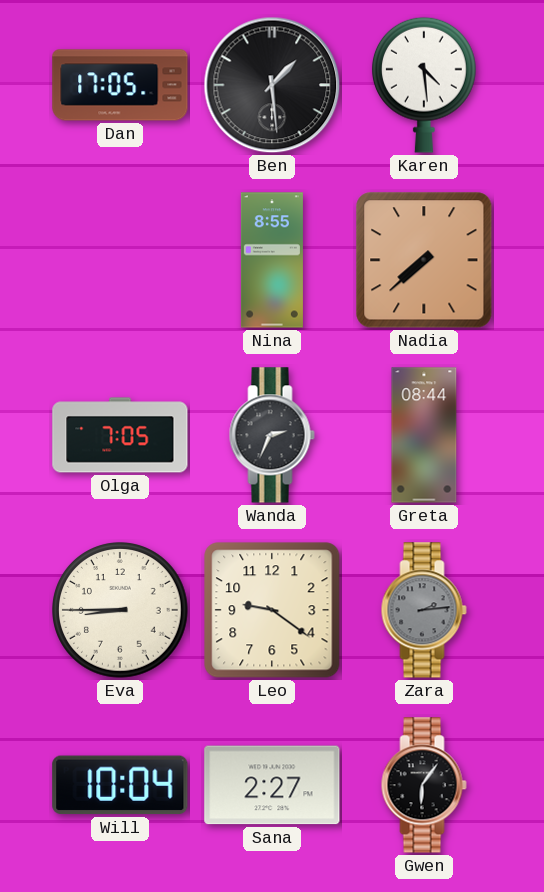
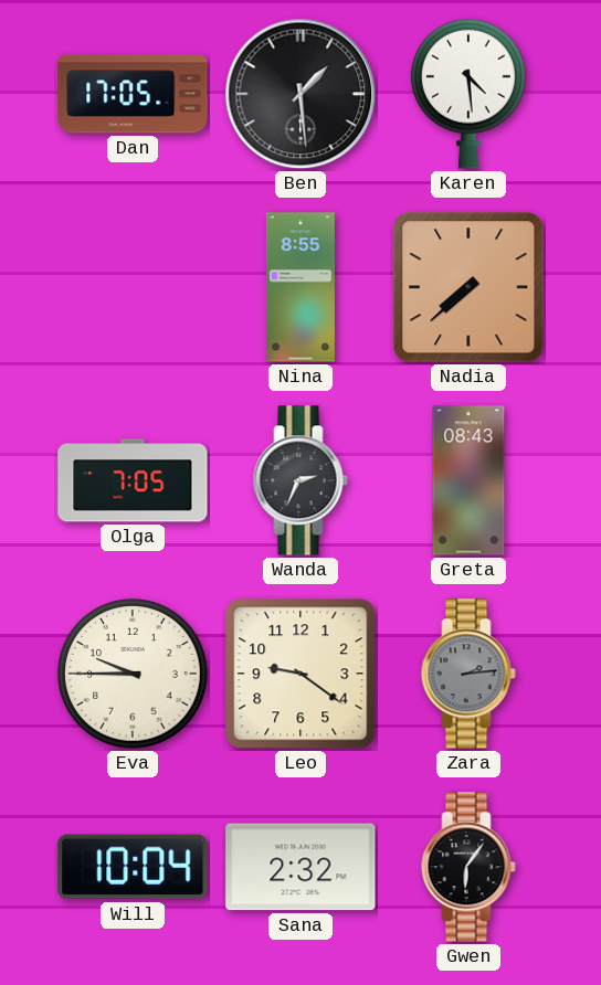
Greta: 08:44 -> 08:43 (468, 480)
Eva: 8:45 -> 9:45 (133, 674)
Sana: 2:27 -> 2:32 (300, 867)
